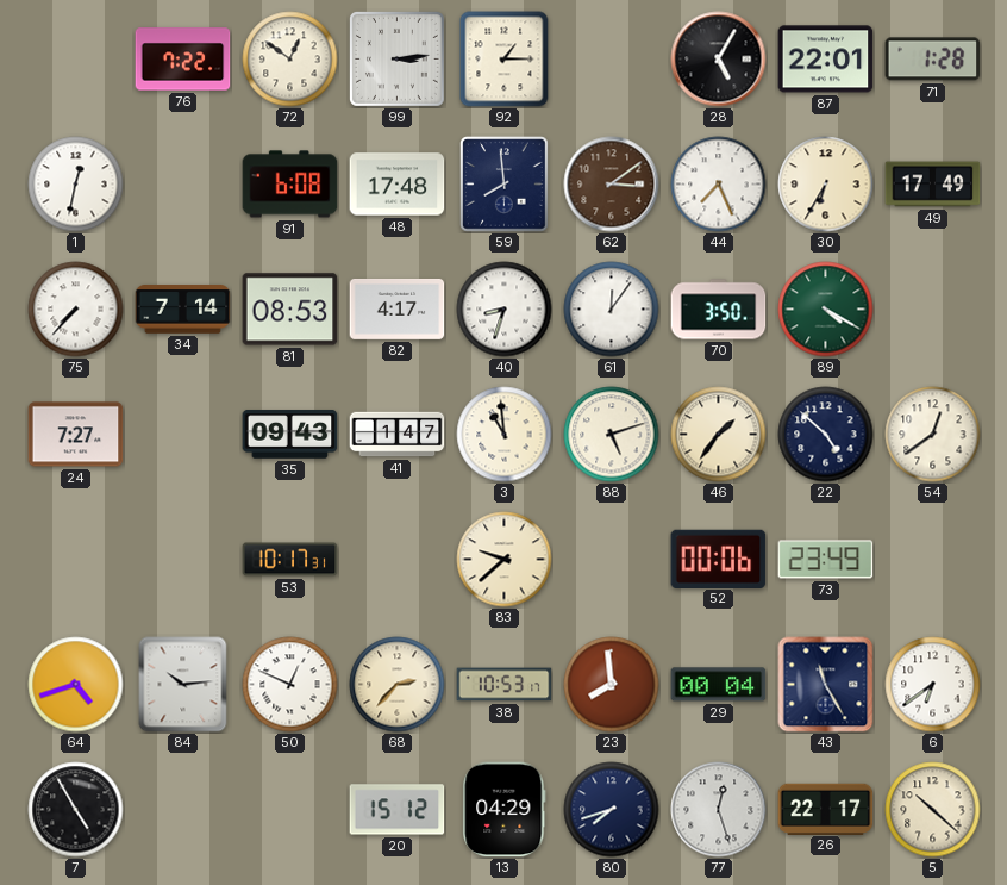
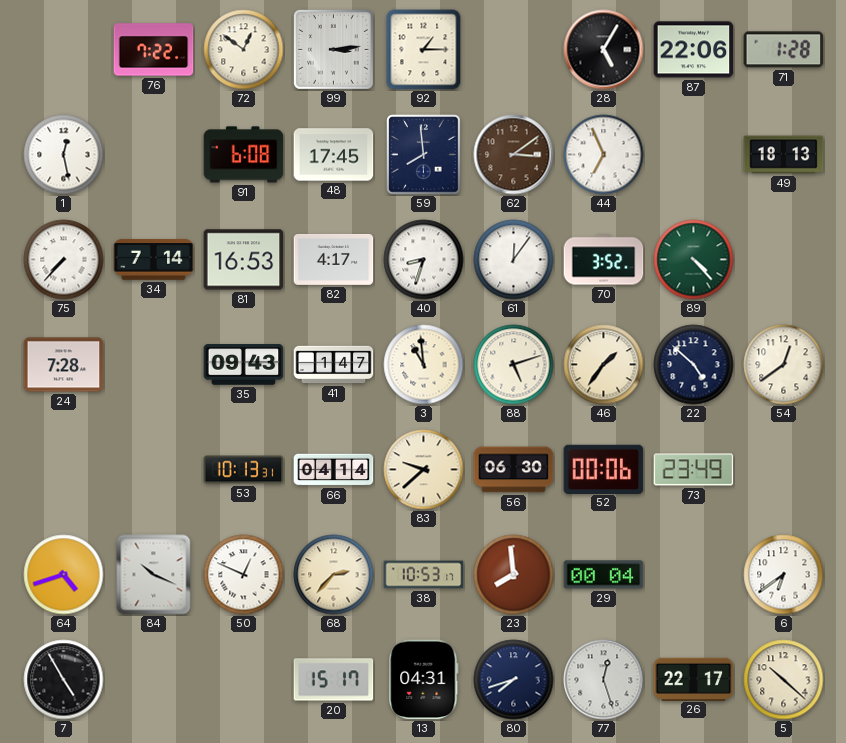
87: 22:01 -> 22:06 (694, 50)
1: 12:32 -> 12:28 (64, 155)
48: 17:48 -> 17:45 (334, 155)
44: 7:26 -> 6:56 (604, 155)
30: 6:35 -> none (826, 185)
49: 17:49 -> 18:13 (784, 155)
81: 08:53 -> 16:53 (244, 260)
70: 3:50 -> 3:52 (604, 260)
89: 4:20 -> 4:23 (694, 260)
24: 7:27 -> 7:28 (64, 365)
53: 10:17 -> 10:13 (244, 470)
66: none -> 04:14 (334, 470)
56: none -> 06:30 (514, 470)
84: 10:14 -> 10:19 (154, 575)
43: 11:25 -> none (826, 685)
20: 15:12 -> 15:17 (334, 680)
13: 04:29 -> 04:31 (424, 680)
